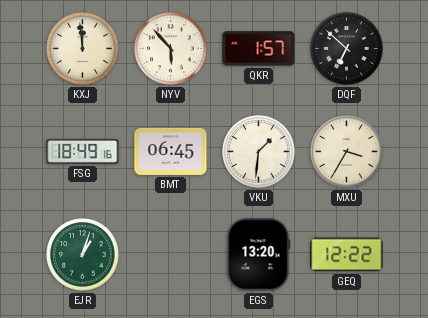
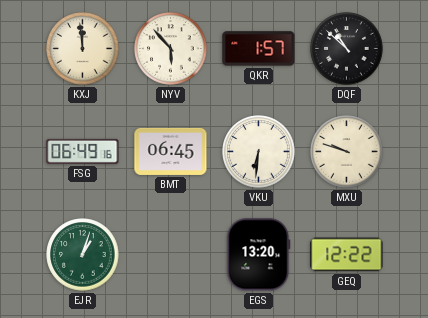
DQF: 6:52 -> 10:52 (347, 49)
FSG: 18:49 -> 06:49 (83, 151)
VKU: 1:31 -> 6:31 (259, 152)
MXU: 3:35 -> 9:48 (347, 152)
